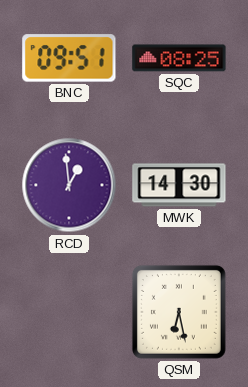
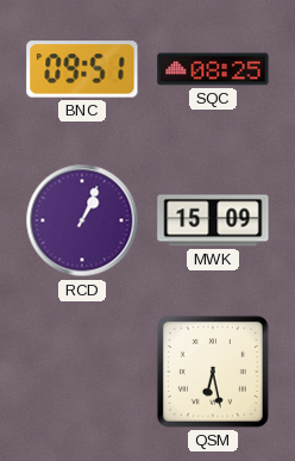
RCD: 12:59 -> 1:04 (82, 220)
MWK: 14:30 -> 15:09 (213, 220)
